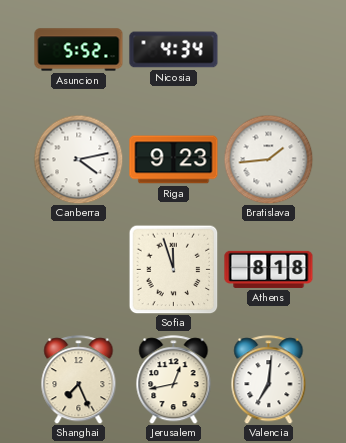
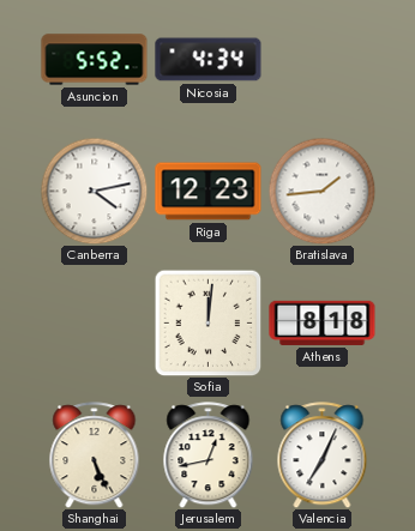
Riga: 9:23 -> 12:23 (209, 192)
Sofia: 11:57 -> 12:01 (207, 322)
Shanghai: 7:26 -> 5:26 (95, 455)
Valencia: 7:01 -> 7:04 (323, 455)
